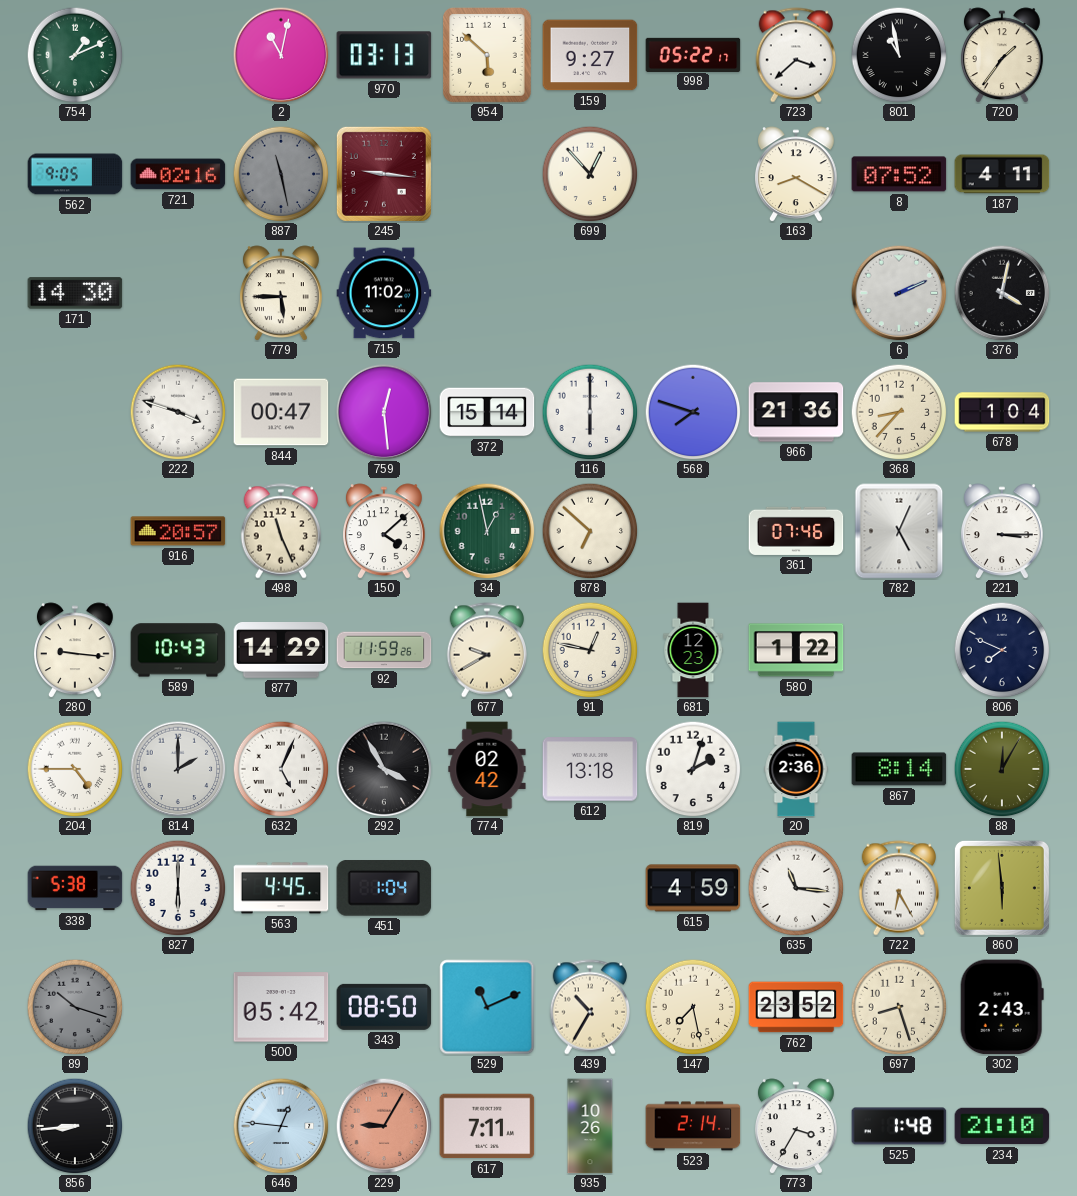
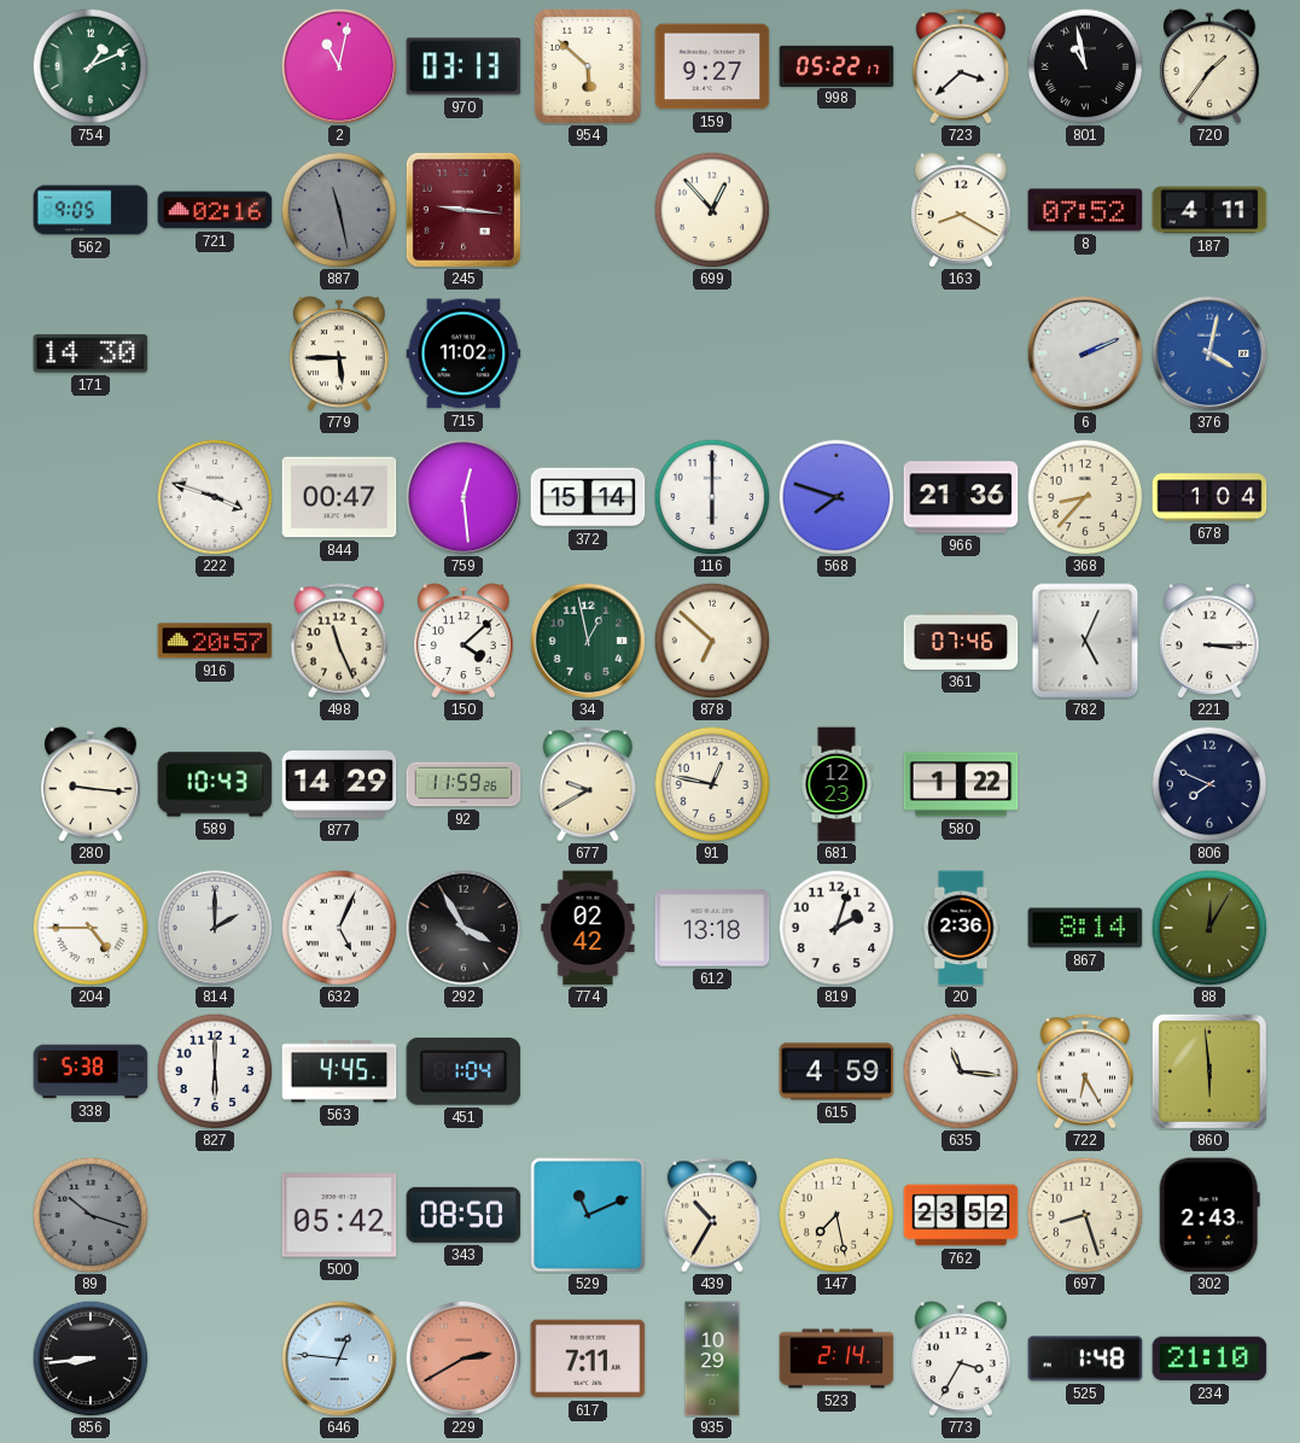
376 dial: black -> blue (1209, 354)
229: 9:05 -> 2:40 (464, 1359)
935: 10:26 -> 10:29 (712, 1359)
